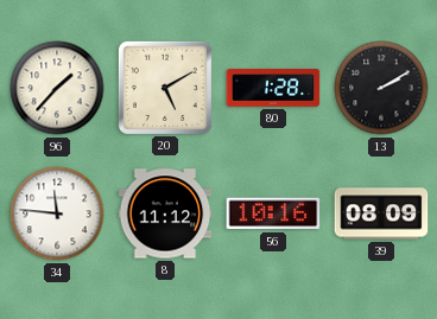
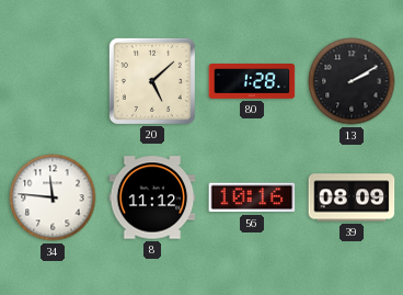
96: 1:37 -> none (57, 88)
20: 5:10 -> 5:08 (152, 81)
